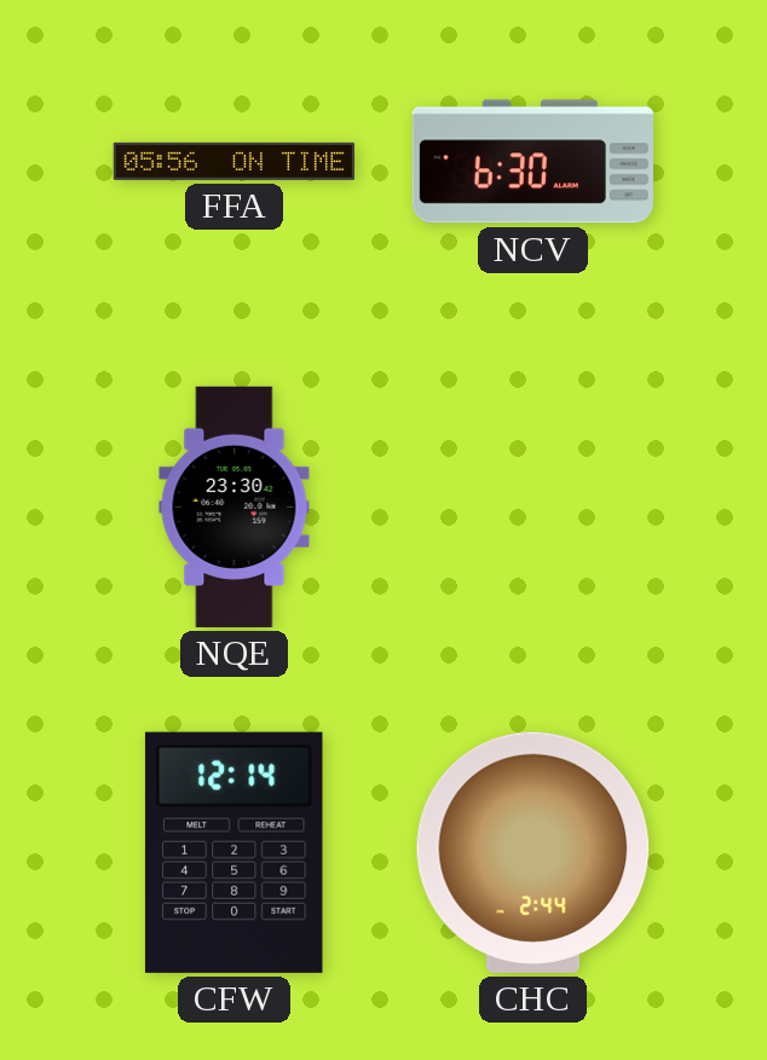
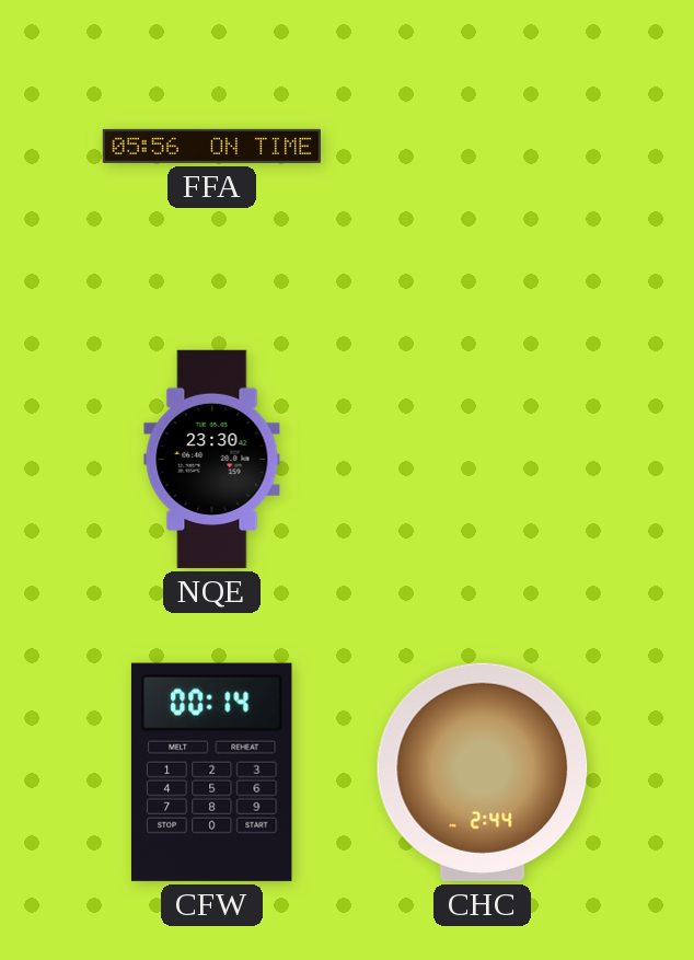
NCV: 6:30 -> none (532, 162)
CFW: 12:14 -> 00:14 (211, 772)
